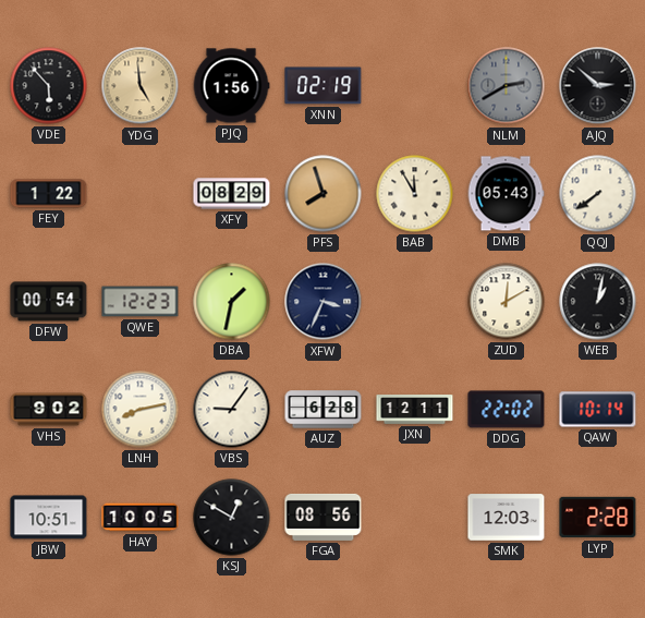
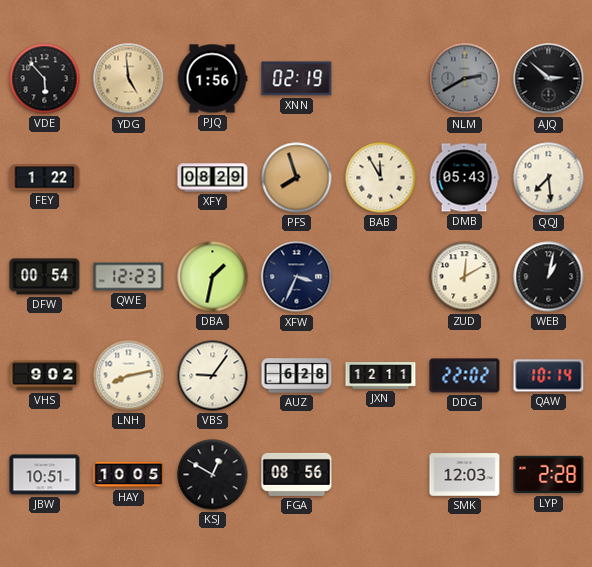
QQJ: 7:39 -> 7:29 (549, 178)
